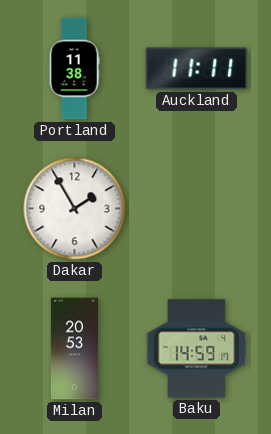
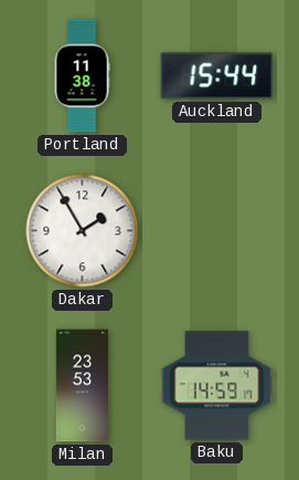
Auckland: 11:11 -> 15:44 (217, 76)
Milan: 20:53 -> 23:53 (82, 386)
